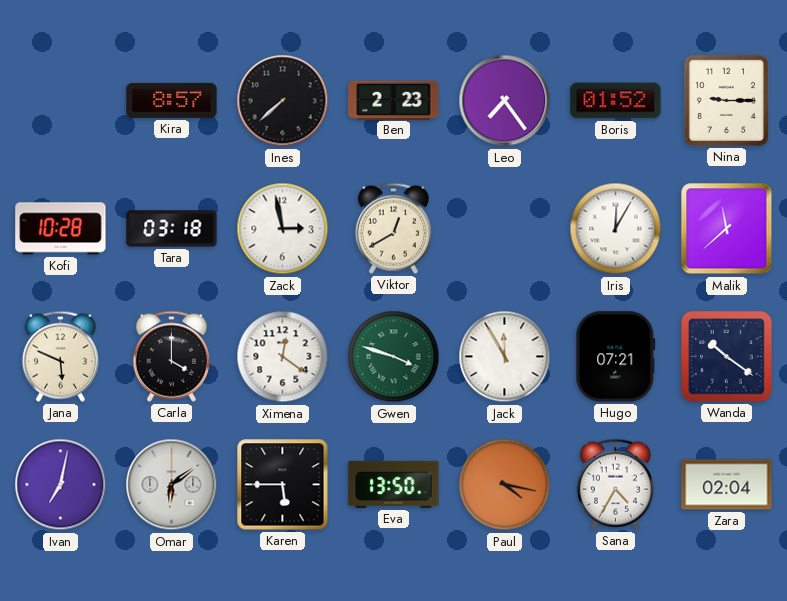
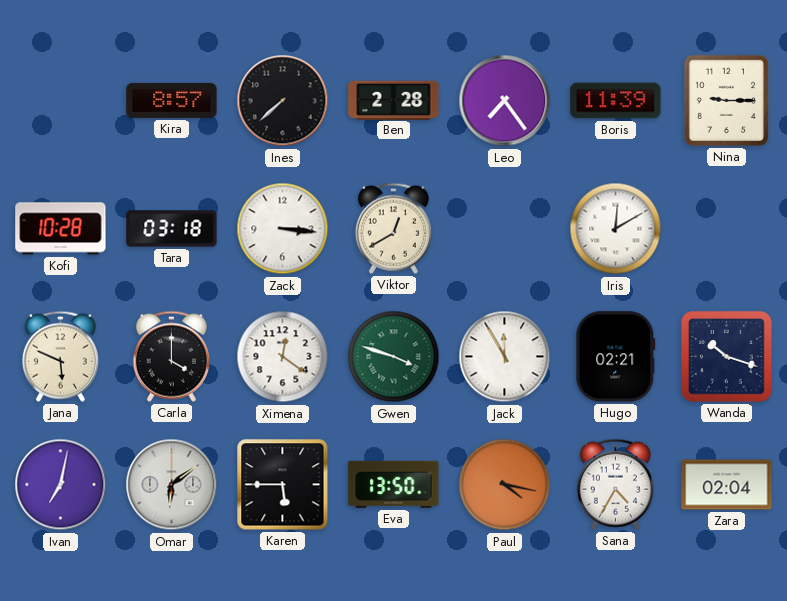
Ben: 2:23 -> 2:28 (394, 100)
Boris: 01:52 -> 11:39 (616, 101)
Zack: 2:58 -> 3:16 (283, 229)
Iris: 12:05 -> 12:10 (616, 229)
Malik: 11:38 -> none (727, 229)
Hugo: 07:21 -> 02:21 (616, 357)
Wanda: 10:21 -> 10:18 (727, 357)
